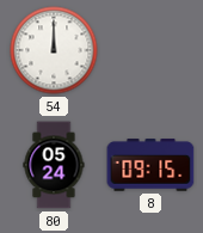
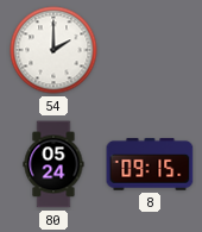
54: 12:00 -> 2:00 (53, 50)
